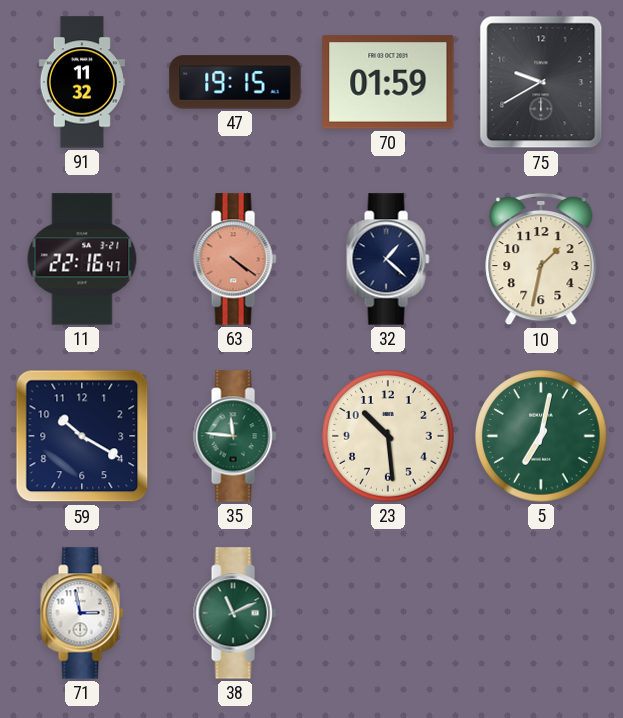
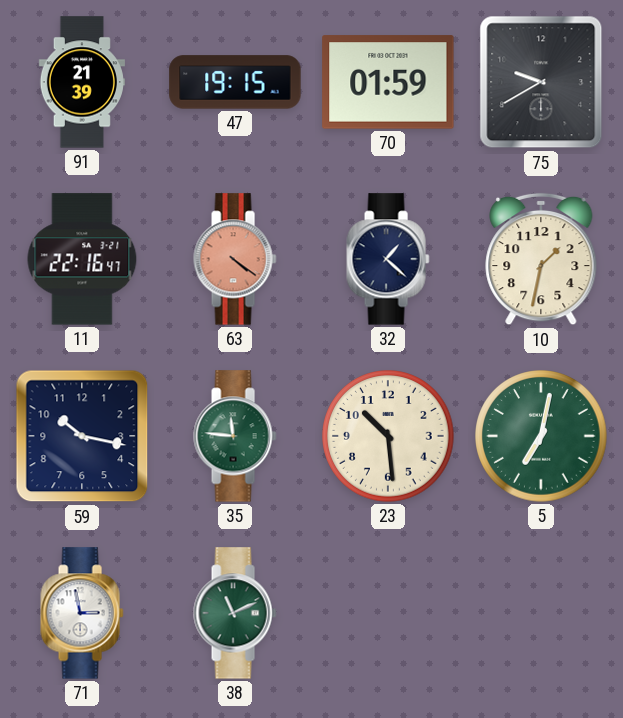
91: 11:32 -> 21:39 (82, 82)
59: 10:20 -> 10:17 (82, 436)
